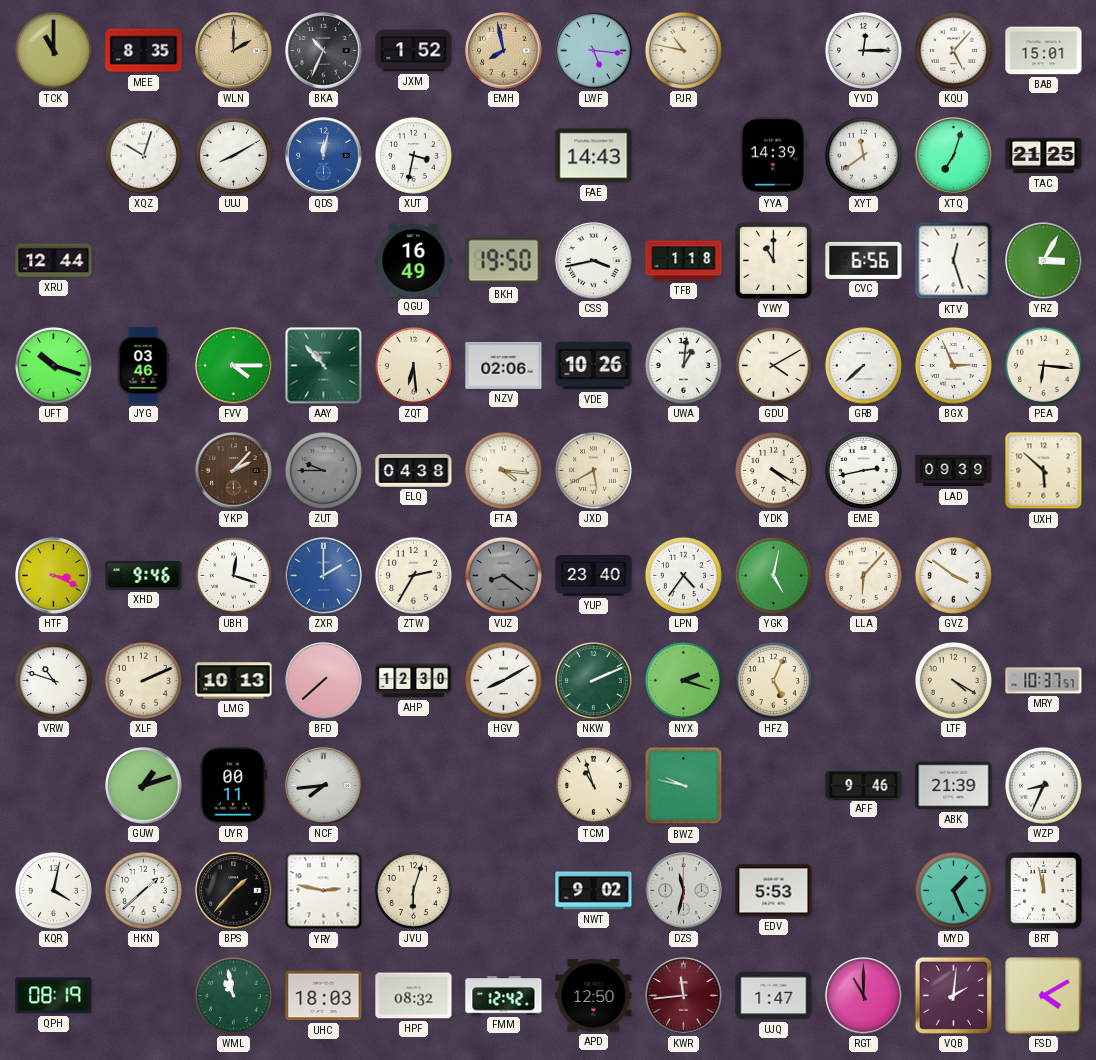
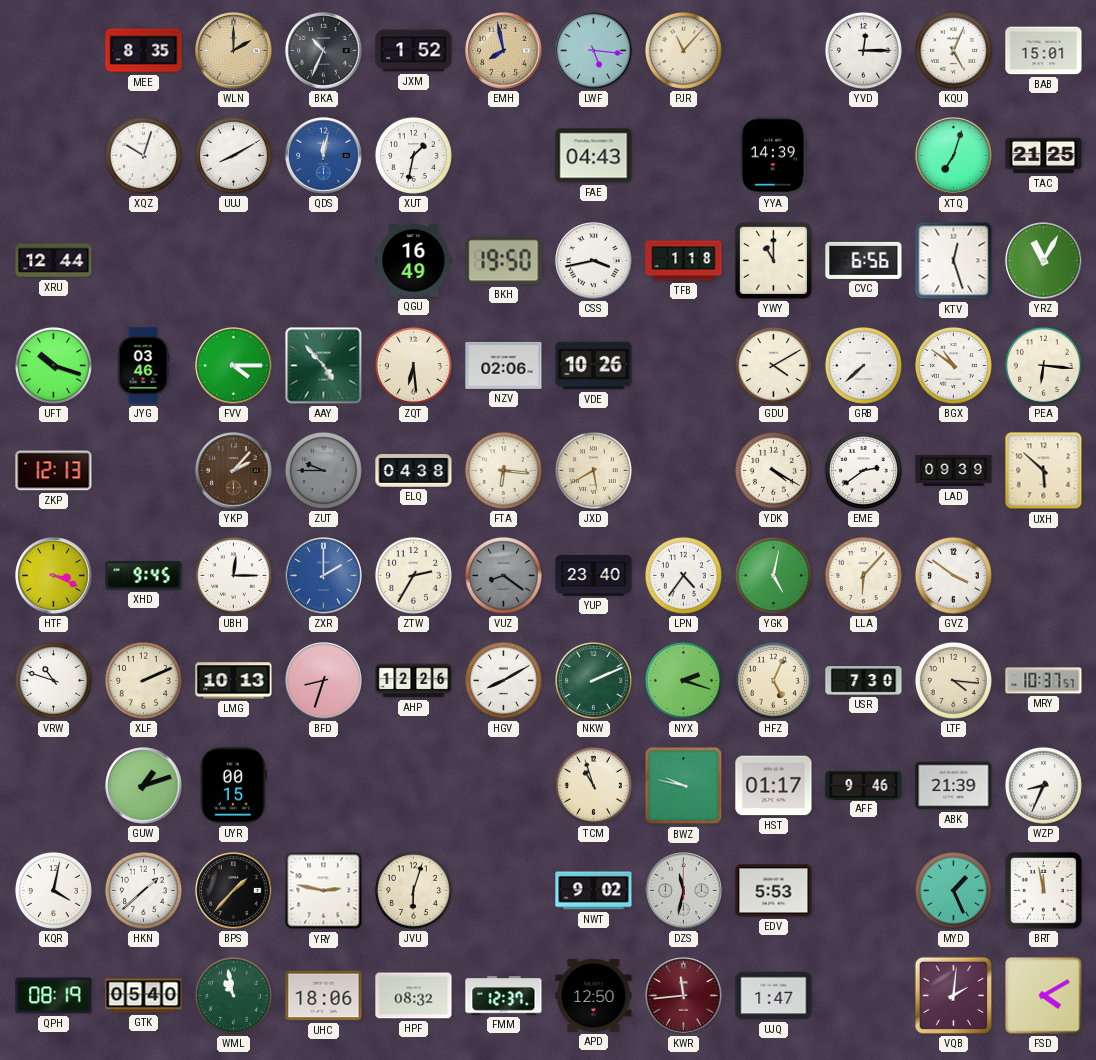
TCK: 11:00 -> none (53, 50)
PJR: 10:47 -> 11:07 (683, 50)
KQU: 5:07 -> 5:04 (953, 50)
XUT: 3:32 -> 1:32 (413, 155)
FAE: 14:43 -> 04:43 (594, 156)
XYT: 11:39 -> none (863, 155)
YRZ: 3:05 -> 11:05 (1044, 261)
AAY: 10:53 -> 4:53 (324, 366)
UWA: 1:01 -> none (683, 365)
BGX: 2:56 -> 10:51 (953, 365)
ZKP: none -> 12:13 (54, 471)
FTA: 4:16 -> 6:16 (503, 470)
EME: 2:43 -> 2:39 (863, 470)
XHD: 9:46 -> 9:45 (144, 576)
UBH: 12:18 -> 12:15 (233, 575)
BFD: 7:38 -> 8:33 (324, 681)
AHP: 12:30 -> 12:26 (414, 681)
USR: none -> 7:30 (864, 681)
LTF: 4:20 -> 4:16 (953, 680)
UYR: 00:11 -> 00:15 (233, 786)
NCF: 7:44 -> none (324, 786)
HST: none -> 01:17 (774, 786)
GTK: none -> 05:40 (144, 996)
UHC: 18:03 -> 18:06 (324, 996)
FMM: 12:42 -> 12:37 (504, 996)
RGT: 11:00 -> none (864, 996)
